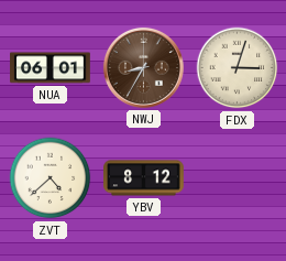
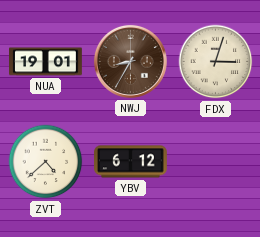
NUA: 06:01 -> 19:01 (46, 62)
YBV: 8:12 -> 6:12 (131, 162)
